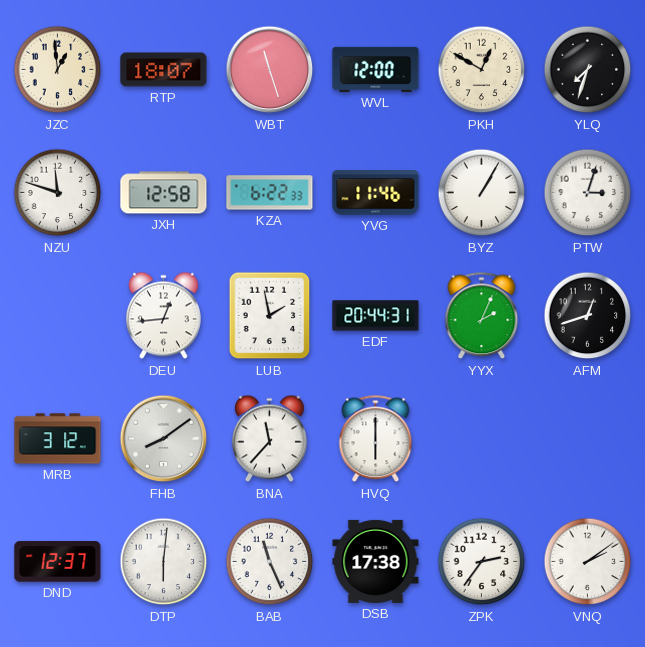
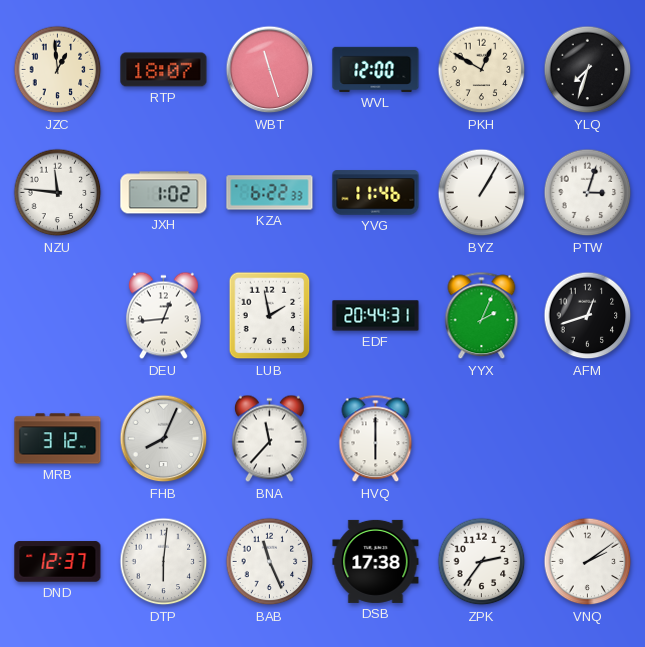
NZU: 11:48 -> 11:46 (58, 193)
JXH: 12:58 -> 1:02 (164, 193)
FHB: 8:09 -> 8:04 (164, 439)
